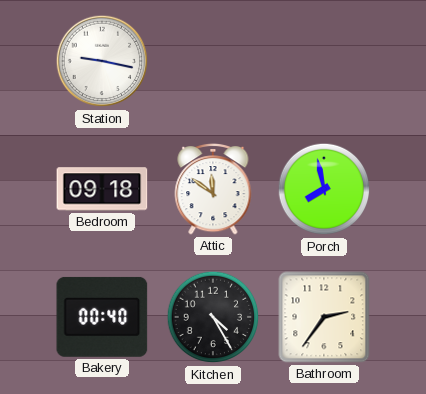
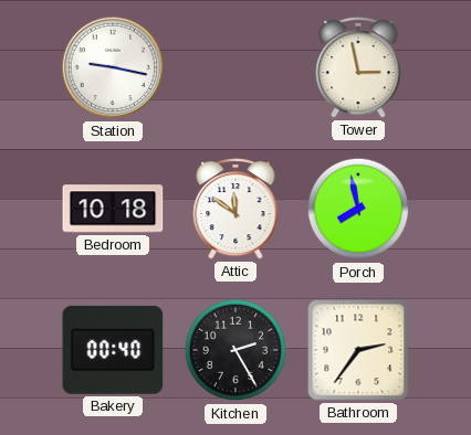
Tower: none -> 2:58 (358, 67)
Bedroom: 09:18 -> 10:18 (113, 209)
Kitchen: 4:25 -> 2:25 (236, 350)
